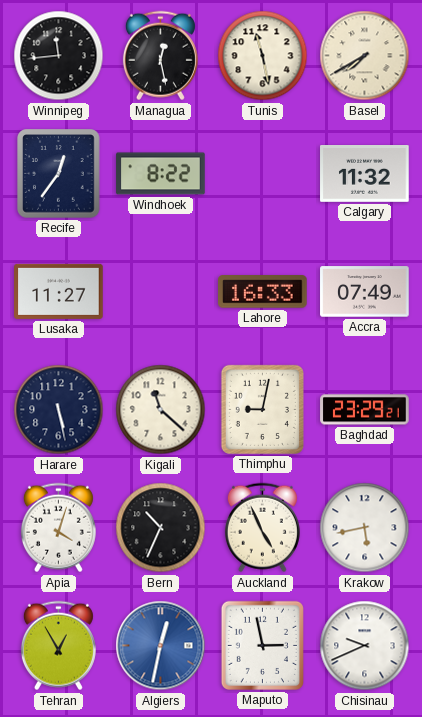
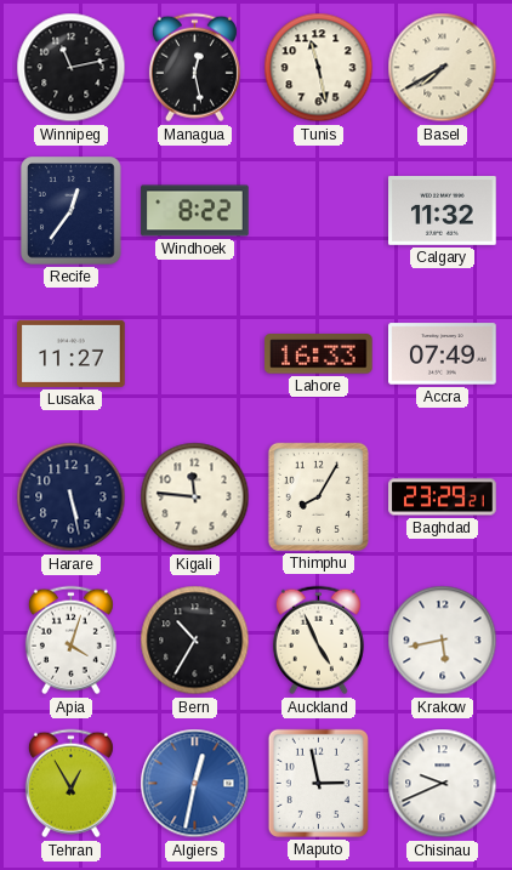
Winnipeg: 11:44 -> 11:13 (72, 68)
Kigali: 11:22 -> 11:46 (195, 497)
Thimphu: 9:02 -> 8:05 (318, 496)
Bern: 10:34 -> 10:35 (195, 641)
